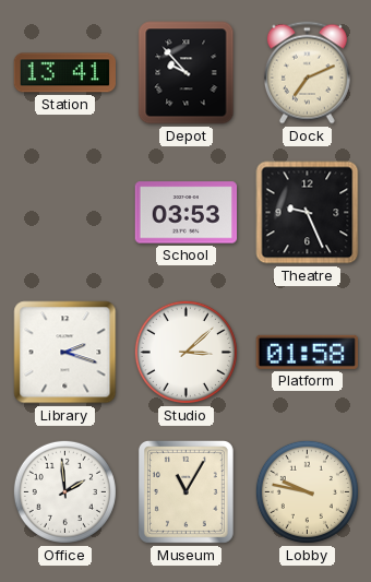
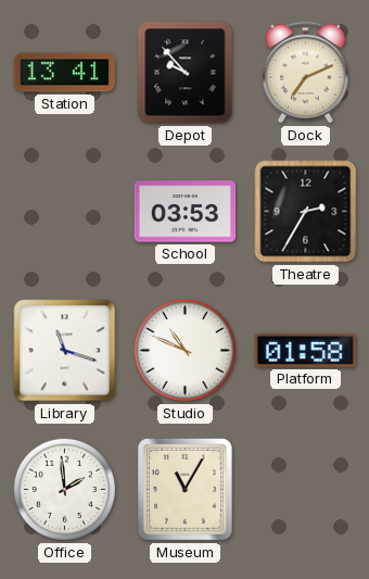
Theatre: 9:26 -> 2:35 (306, 212)
Library: 2:18 -> 11:18 (65, 351)
Studio: 3:08 -> 10:49 (184, 350)
Lobby: 9:47 -> none (307, 491)
